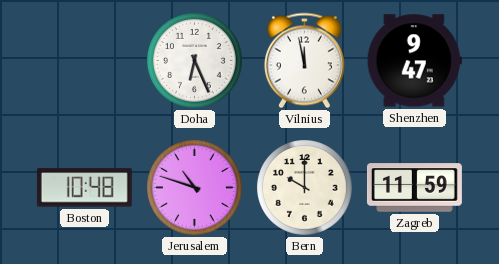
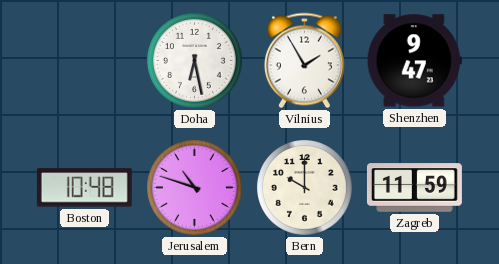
Doha: 6:26 -> 6:28 (195, 61)
Vilnius: 11:58 -> 1:55 (304, 61)
